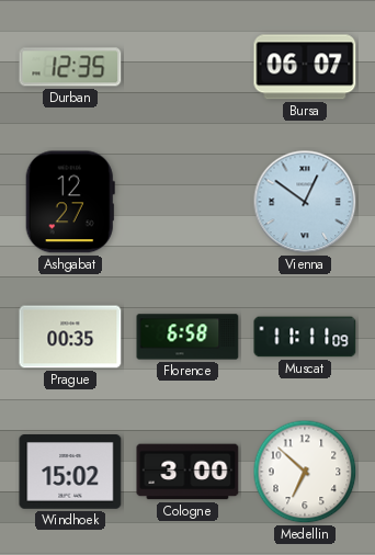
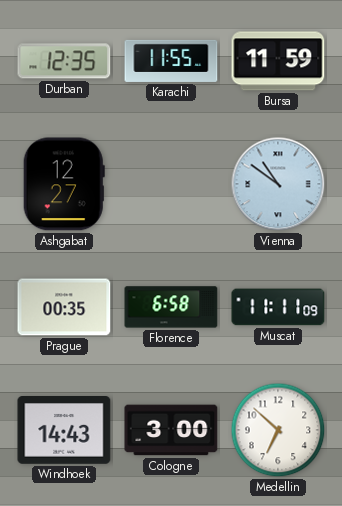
Karachi: none -> 11:55 (171, 61)
Bursa: 06:07 -> 11:59 (278, 61)
Vienna: 12:51 -> 10:51 (278, 184)
Windhoek: 15:02 -> 14:43 (64, 431)
